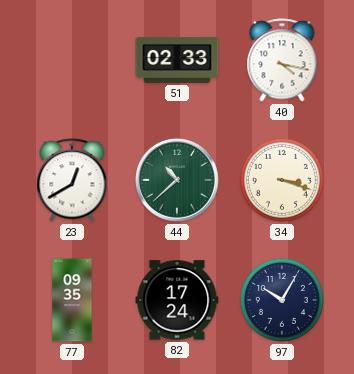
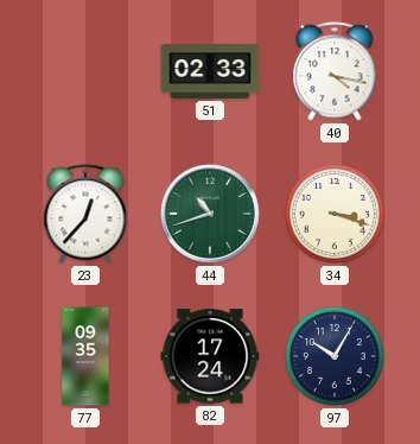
23: 12:40 -> 12:37 (85, 214)
44: 10:38 -> 10:42 (211, 215)
